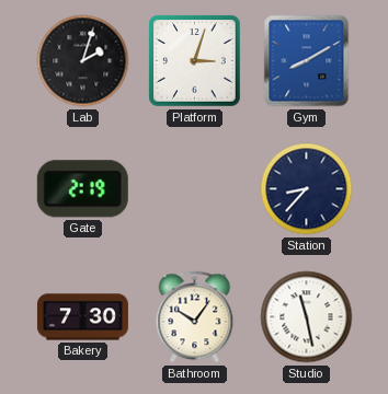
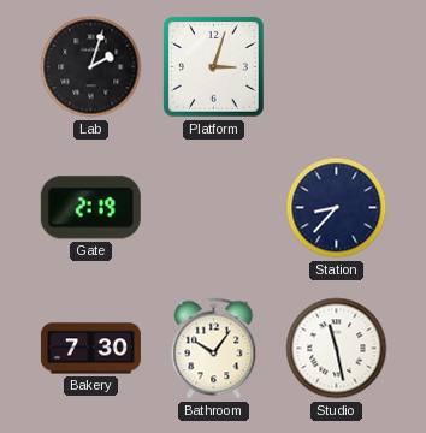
Gym: 8:10 -> none (307, 61)
